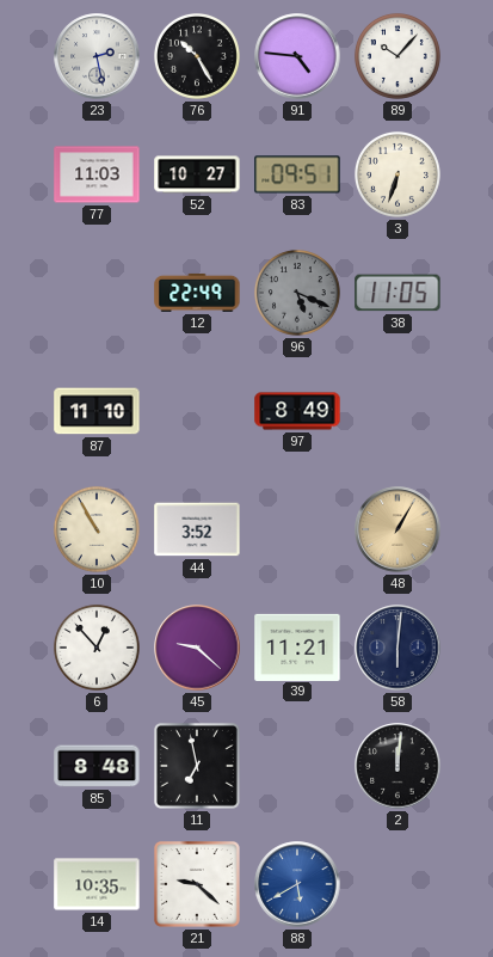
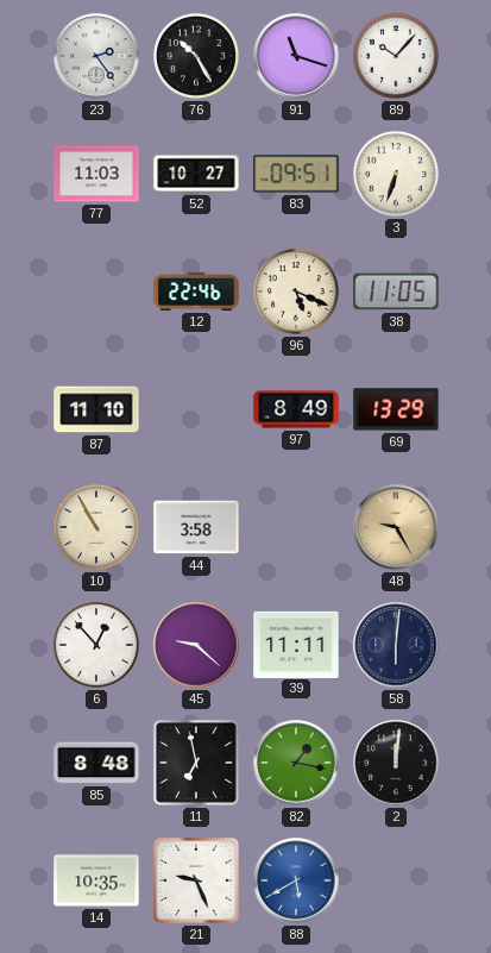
23: 2:28 -> 2:24 (96, 56)
91: 4:46 -> 11:18 (296, 56)
12: 22:49 -> 22:46 (196, 291)
96 dial: grey -> cream (296, 291)
69: none -> 13:29 (396, 409)
44: 3:52 -> 3:58 (196, 527)
48: 1:05 -> 9:25 (396, 527)
39: 11:21 -> 11:11 (296, 644)
82: none -> 1:17 (296, 763)
21: 9:22 -> 9:26 (196, 880)
